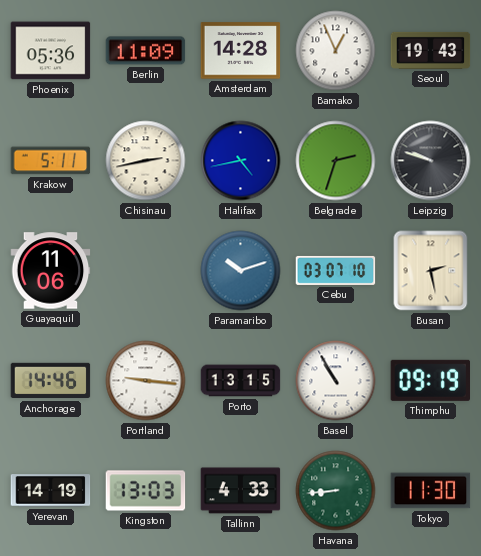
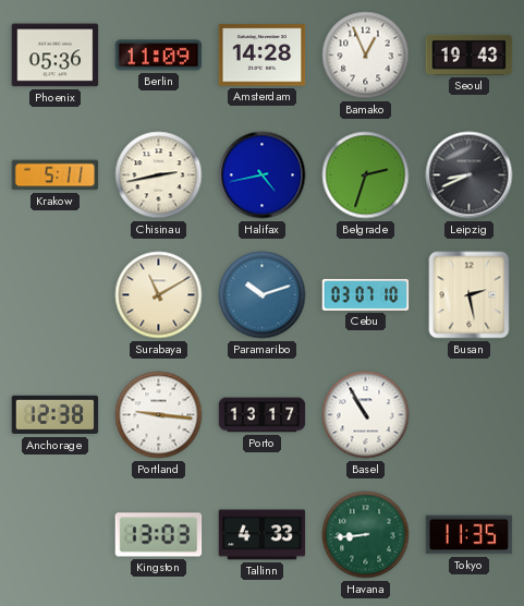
Leipzig: 9:48 -> 8:41 (470, 175)
Guayaquil: 11:06 -> none (51, 271)
Surabaya: none -> 11:10 (159, 295)
Anchorage: 14:46 -> 12:38 (56, 415)
Porto: 13:15 -> 13:17 (263, 415)
Thimphu: 09:19 -> none (431, 380)
Yerevan: 14:19 -> none (51, 491)
Tokyo: 11:30 -> 11:35 (470, 535)
